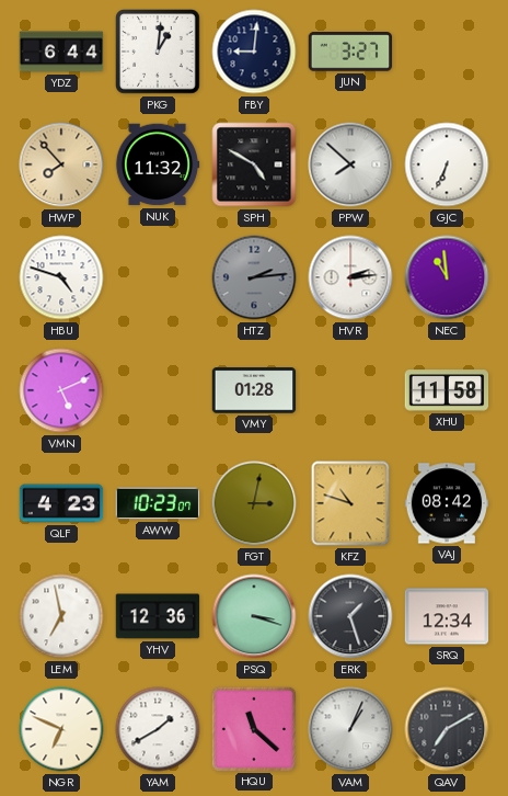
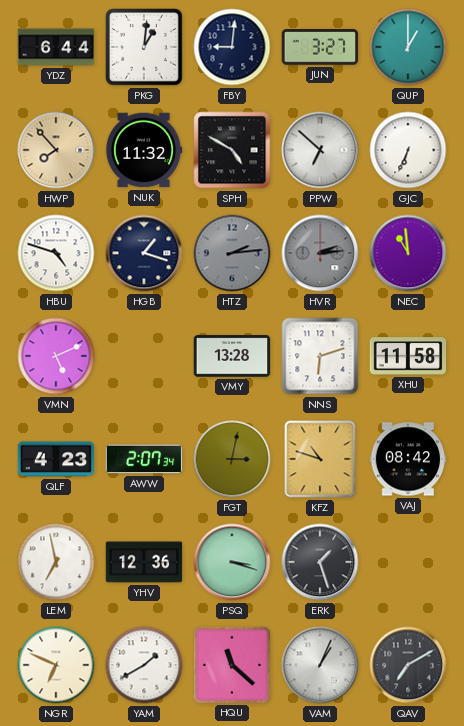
QUP: none -> 1:00 (408, 47)
PPW: 7:52 -> 6:52 (320, 150)
HGB: none -> 1:18 (144, 253)
HVR dial: white -> grey (320, 253)
VMY: 01:28 -> 13:28 (232, 356)
NNS: none -> 6:12 (320, 356)
AWW: 10:23 -> 2:07 (144, 459)
SRQ: 12:34 -> none (447, 616)
